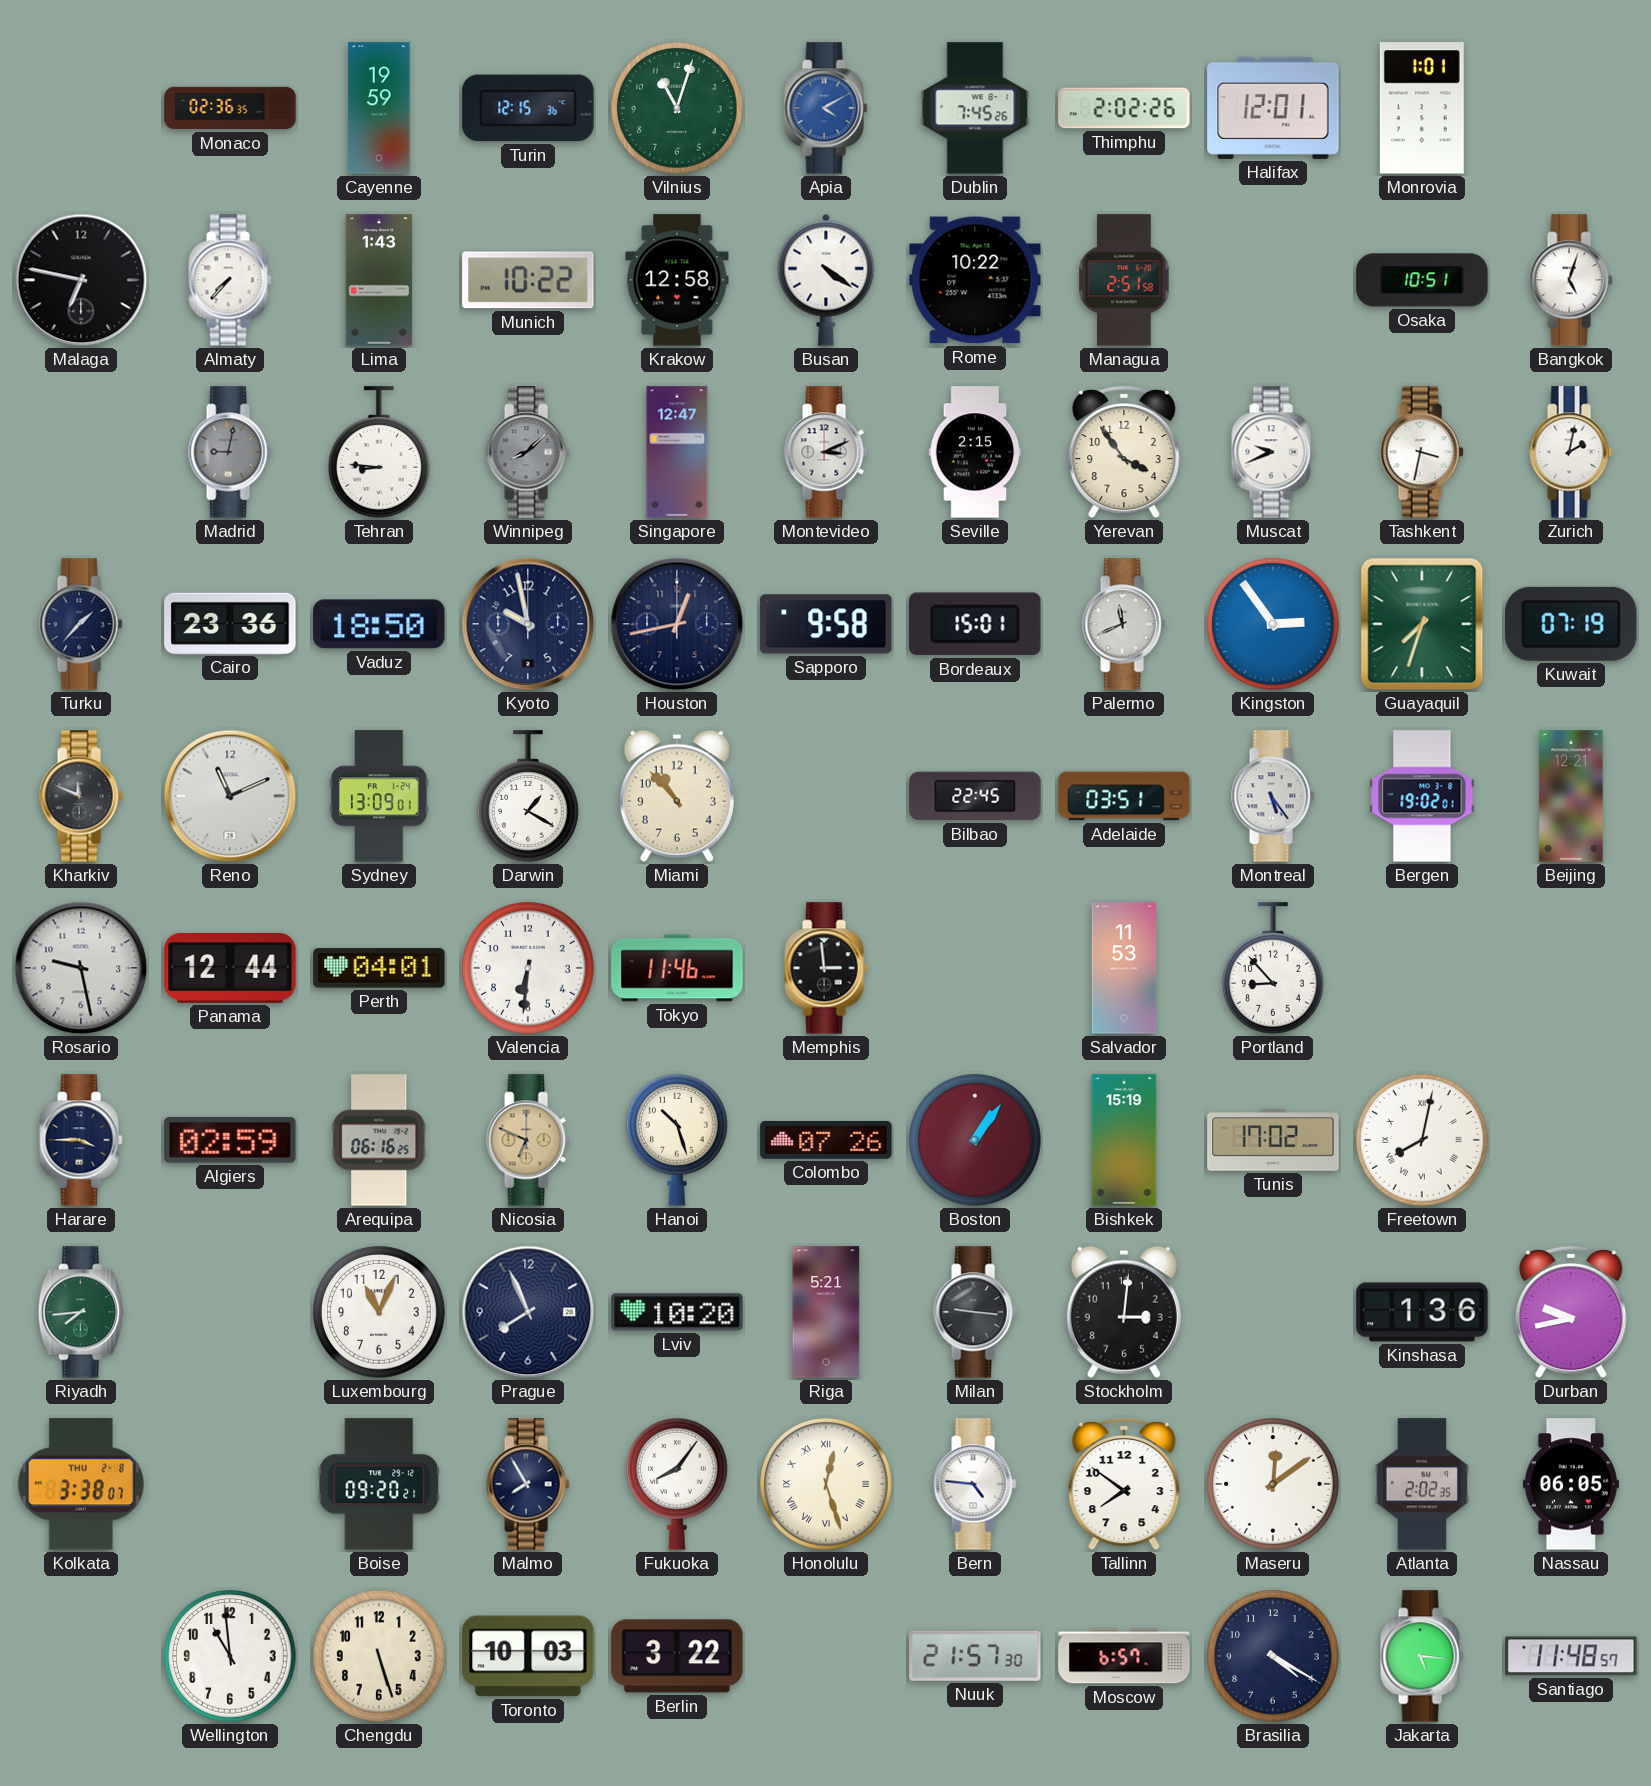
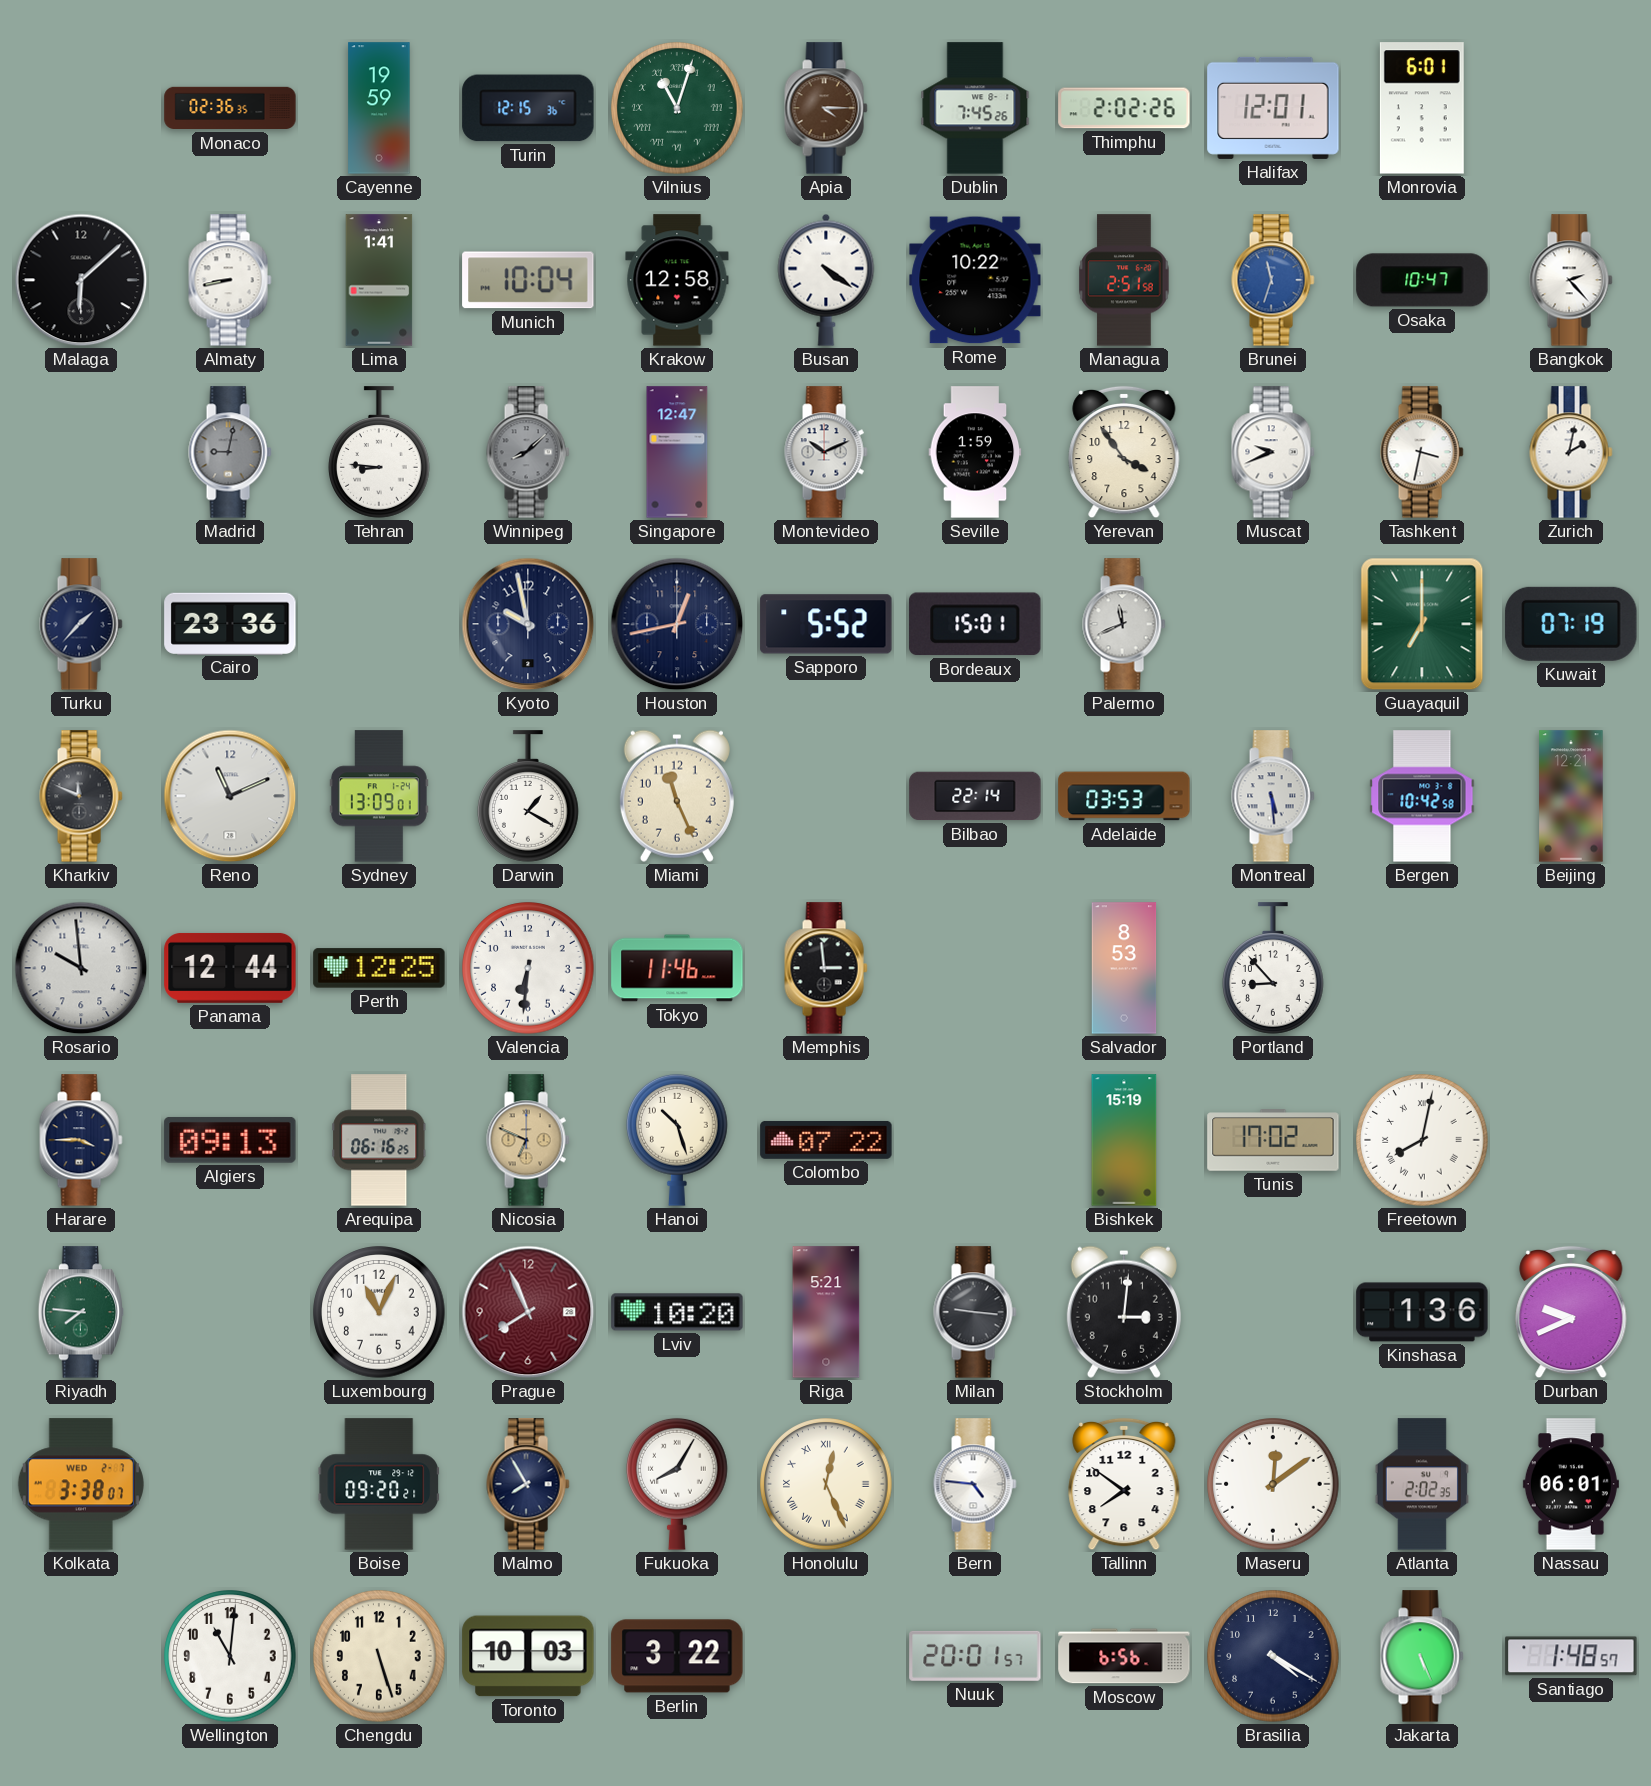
Vilnius numerals: Arabic -> Roman (677, 108)
Apia: 4:10 -> 4:15 (826, 108)
Apia dial: blue -> brown (826, 108)
Monrovia: 1:01 -> 6:01 (1422, 108)
Malaga: 6:47 -> 6:08 (81, 280)
Almaty: 7:37 -> 8:43 (230, 280)
Lima: 1:43 -> 1:41 (379, 280)
Munich: 10:22 -> 10:04 (528, 280)
Brunei: none -> 11:33 (1273, 280)
Osaka: 10:51 -> 10:47 (1422, 280)
Bangkok: 5:03 -> 2:23 (1571, 280)
Montevideo: 3:11 -> 10:11 (826, 452)
Seville: 2:15 -> 1:59 (975, 452)
Vaduz: 18:50 -> none (379, 624)
Sapporo: 9:58 -> 5:52 (826, 624)
Kingston: 2:54 -> none (1273, 624)
Guayaquil: 7:33 -> 7:00 (1422, 624)
Miami: 10:53 -> 11:26 (677, 796)
Bilbao: 22:45 -> 22:14 (975, 796)
Adelaide: 03:51 -> 03:53 (1124, 796)
Montreal: 5:24 -> 5:29 (1273, 796)
Bergen: 19:02 -> 10:42 (1422, 796)
Rosario: 9:28 -> 9:59 (81, 968)
Perth: 04:01 -> 12:25 (379, 968)
Salvador: 11:53 -> 8:53 (1124, 968)
Algiers: 02:59 -> 09:13 (230, 1140)
Colombo: 07:26 -> 07:22 (826, 1140)
Boston: 1:06 -> none (975, 1140)
Riyadh: 7:44 -> 7:46 (80, 1312)
Prague dial: navy -> burgundy (528, 1312)
Durban: 9:43 -> 9:41 (1571, 1312)
Kolkata date: THU 2-8 -> WED 2-7 (81, 1484)
Fukuoka: 8:06 -> 8:05 (678, 1484)
Honolulu: 12:27 -> 12:26 (826, 1484)
Nassau: 06:05 -> 06:01 (1571, 1484)
Wellington: 10:59 -> 11:01 (230, 1656)
Nuuk: 21:57 -> 20:01 (975, 1656)
Moscow: 6:57 -> 6:56 (1124, 1656)
Jakarta: 5:16 -> 5:26 (1422, 1656)
Santiago: 11:48 -> 1:48 (1571, 1656)
